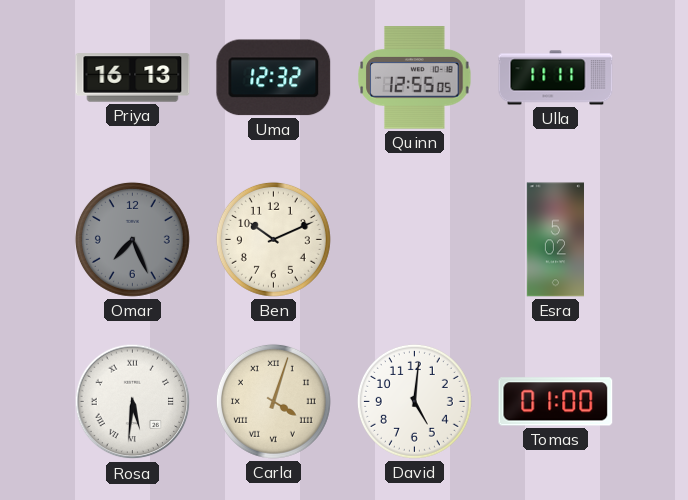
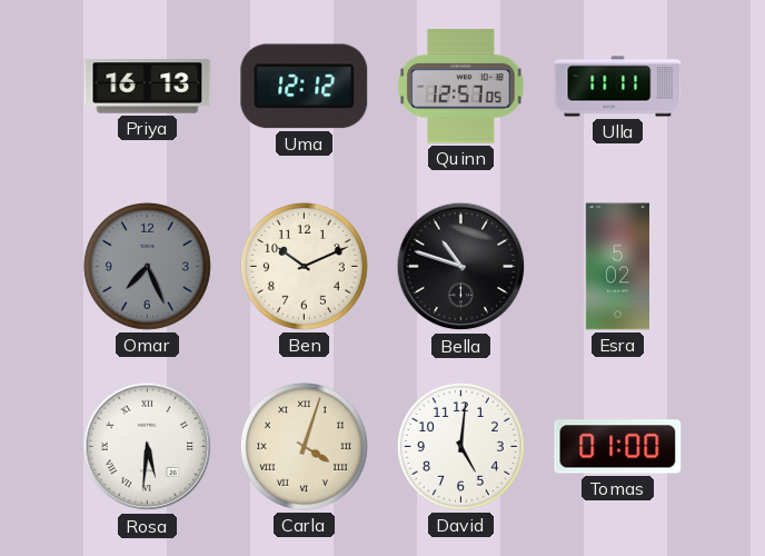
Uma: 12:32 -> 12:12 (305, 87)
Quinn: 12:55 -> 12:57 (461, 87)
Bella: none -> 10:48 (461, 267)
